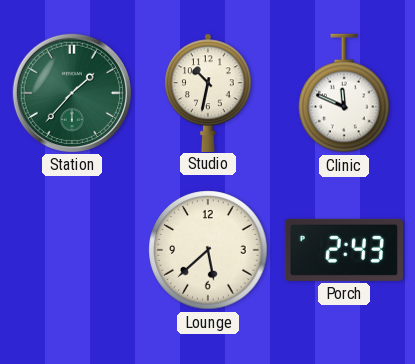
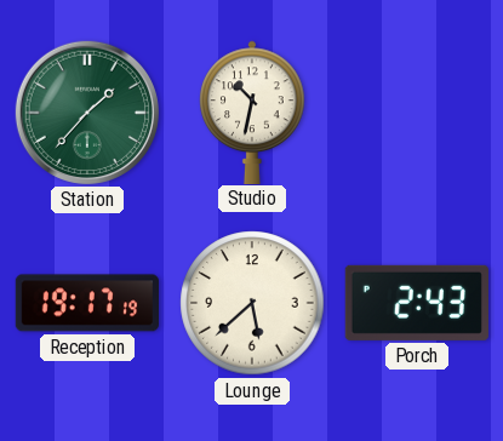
Clinic: 11:49 -> none (344, 93)
Reception: none -> 19:17 (86, 303)
